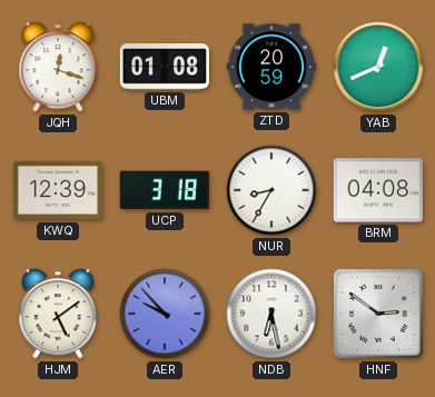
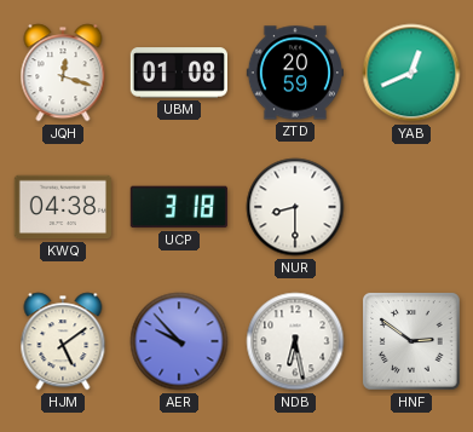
KWQ: 12:39 -> 04:38 (62, 207)
NUR: 8:35 -> 8:30 (295, 207)
BRM: 04:08 -> none (378, 190)
